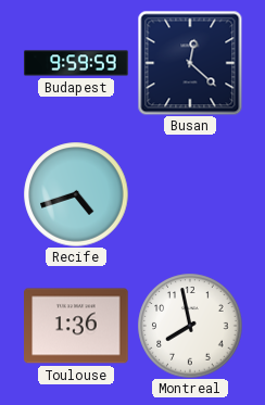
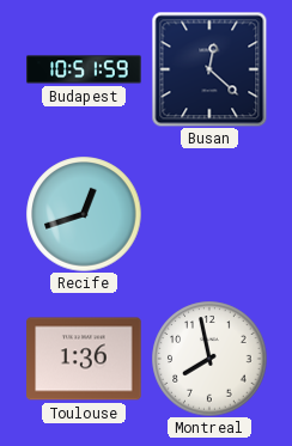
Budapest: 9:59 -> 10:51 (84, 69)
Recife: 4:42 -> 12:42 (84, 214)
